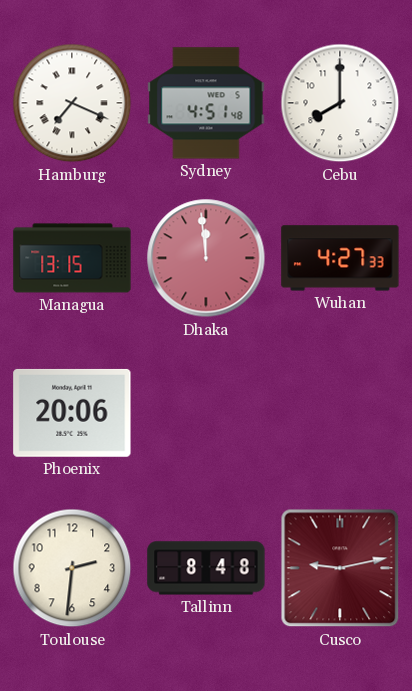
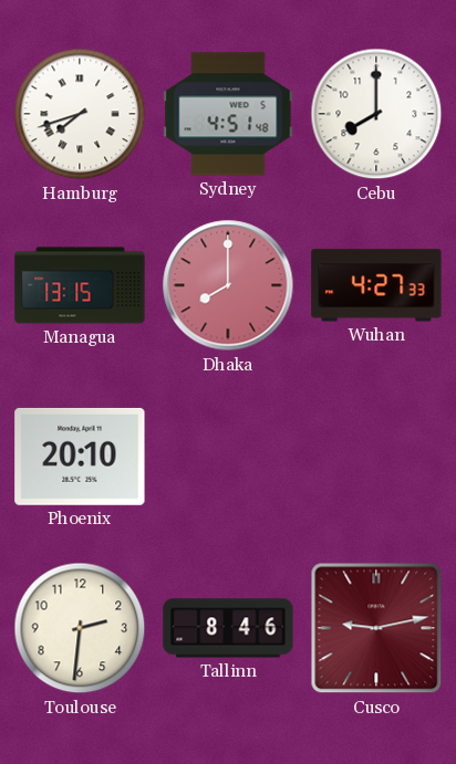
Hamburg: 7:19 -> 7:42 (80, 114)
Dhaka: 11:59 -> 8:00 (228, 285)
Phoenix: 20:06 -> 20:10 (80, 457)
Tallinn: 8:48 -> 8:46 (228, 628)
